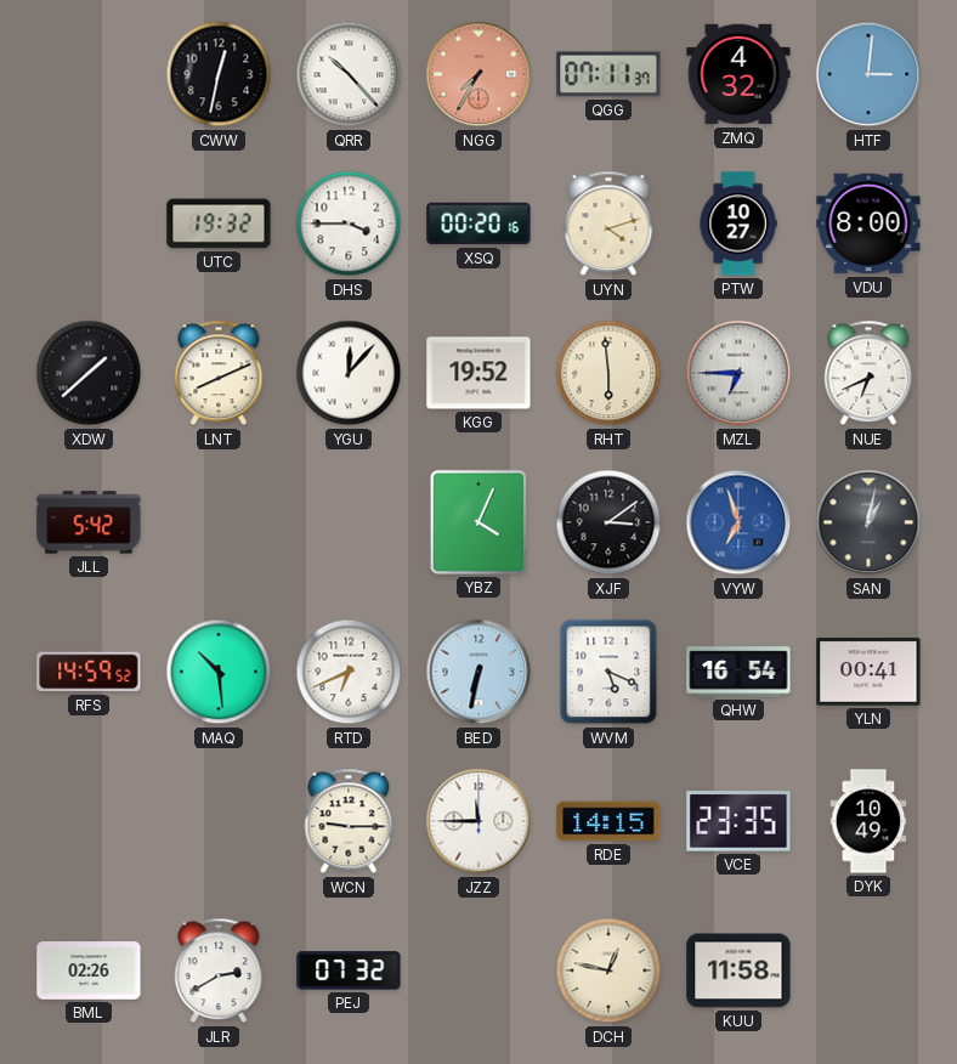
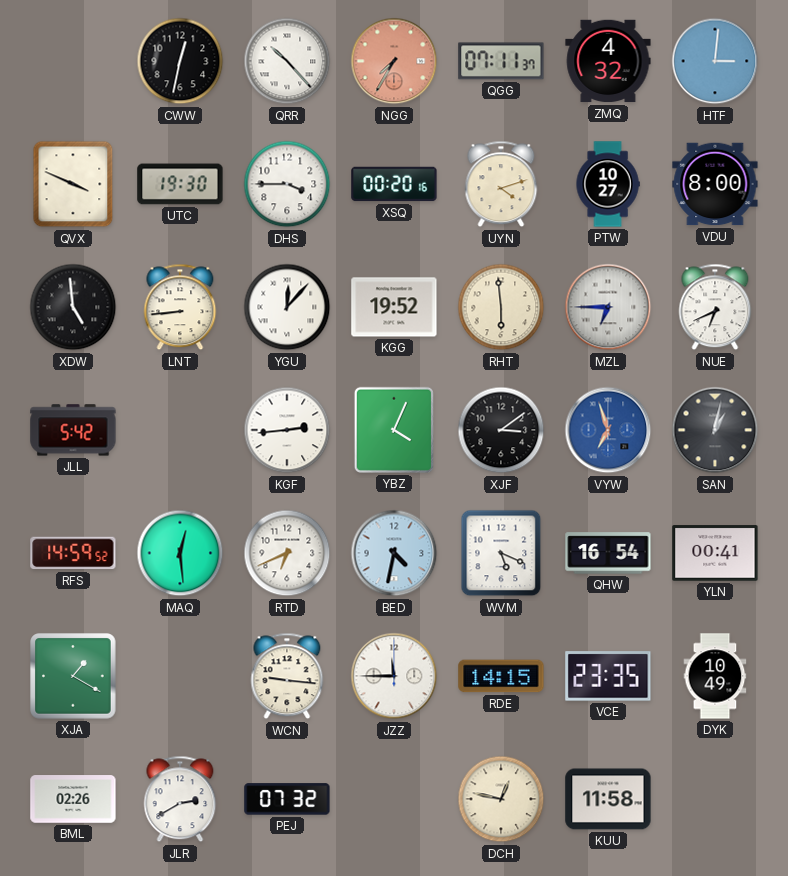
QVX: none -> 3:49 (73, 184)
UTC: 19:32 -> 19:30 (180, 184)
XDW: 1:38 -> 4:59 (73, 307)
LNT: 8:11 -> 8:44 (180, 307)
KGF: none -> 2:44 (287, 430)
MAQ: 10:29 -> 12:29 (180, 553)
BED: 6:32 -> 4:32 (394, 553)
XJA: none -> 1:20 (73, 676)
WCN: 9:15 -> 9:16 (287, 676)
